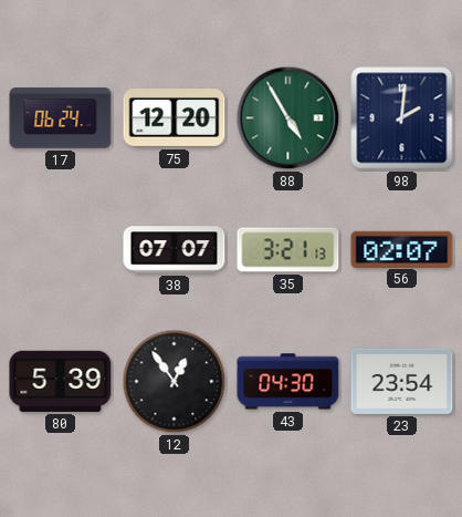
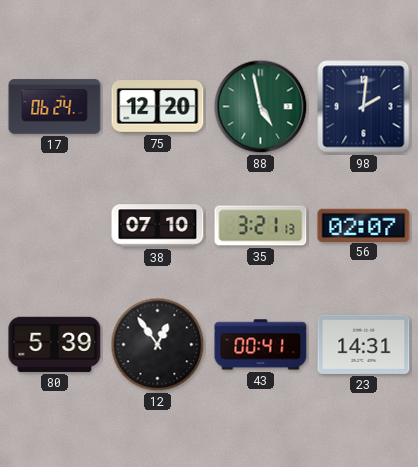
88: 4:55 -> 4:58 (261, 107)
38: 07:07 -> 07:10 (158, 226)
43: 04:30 -> 00:41 (261, 345)
23: 23:54 -> 14:31 (364, 344)
